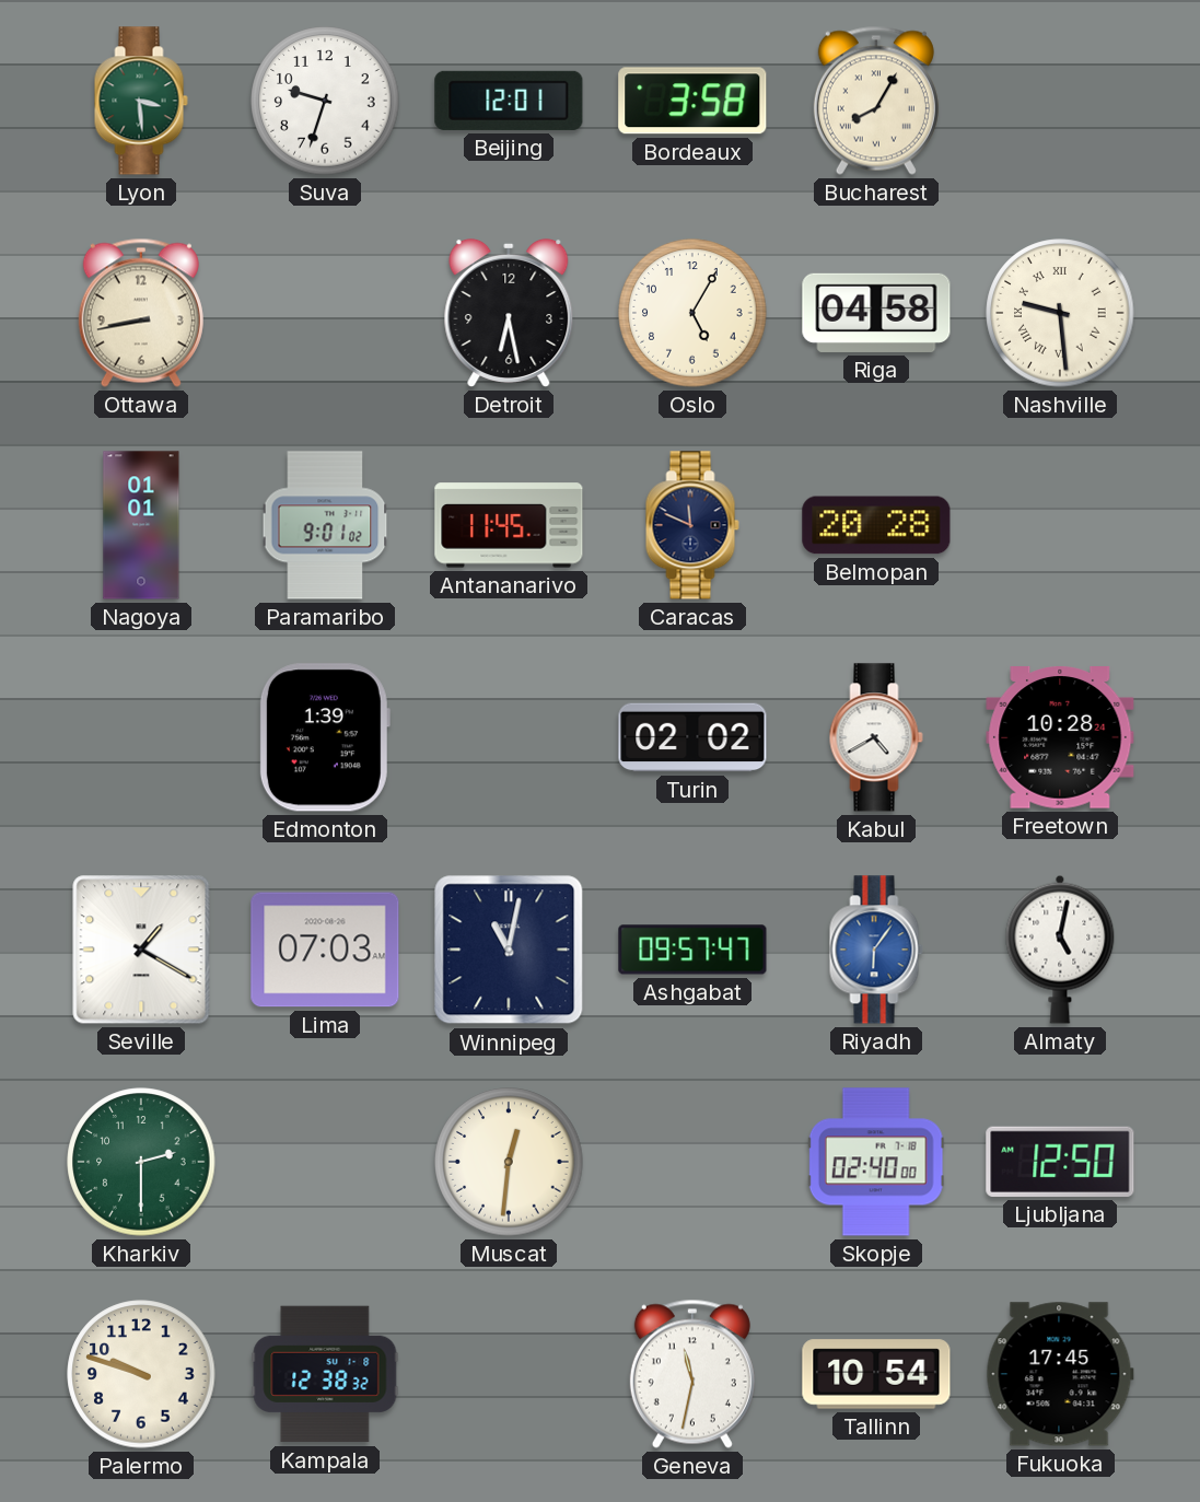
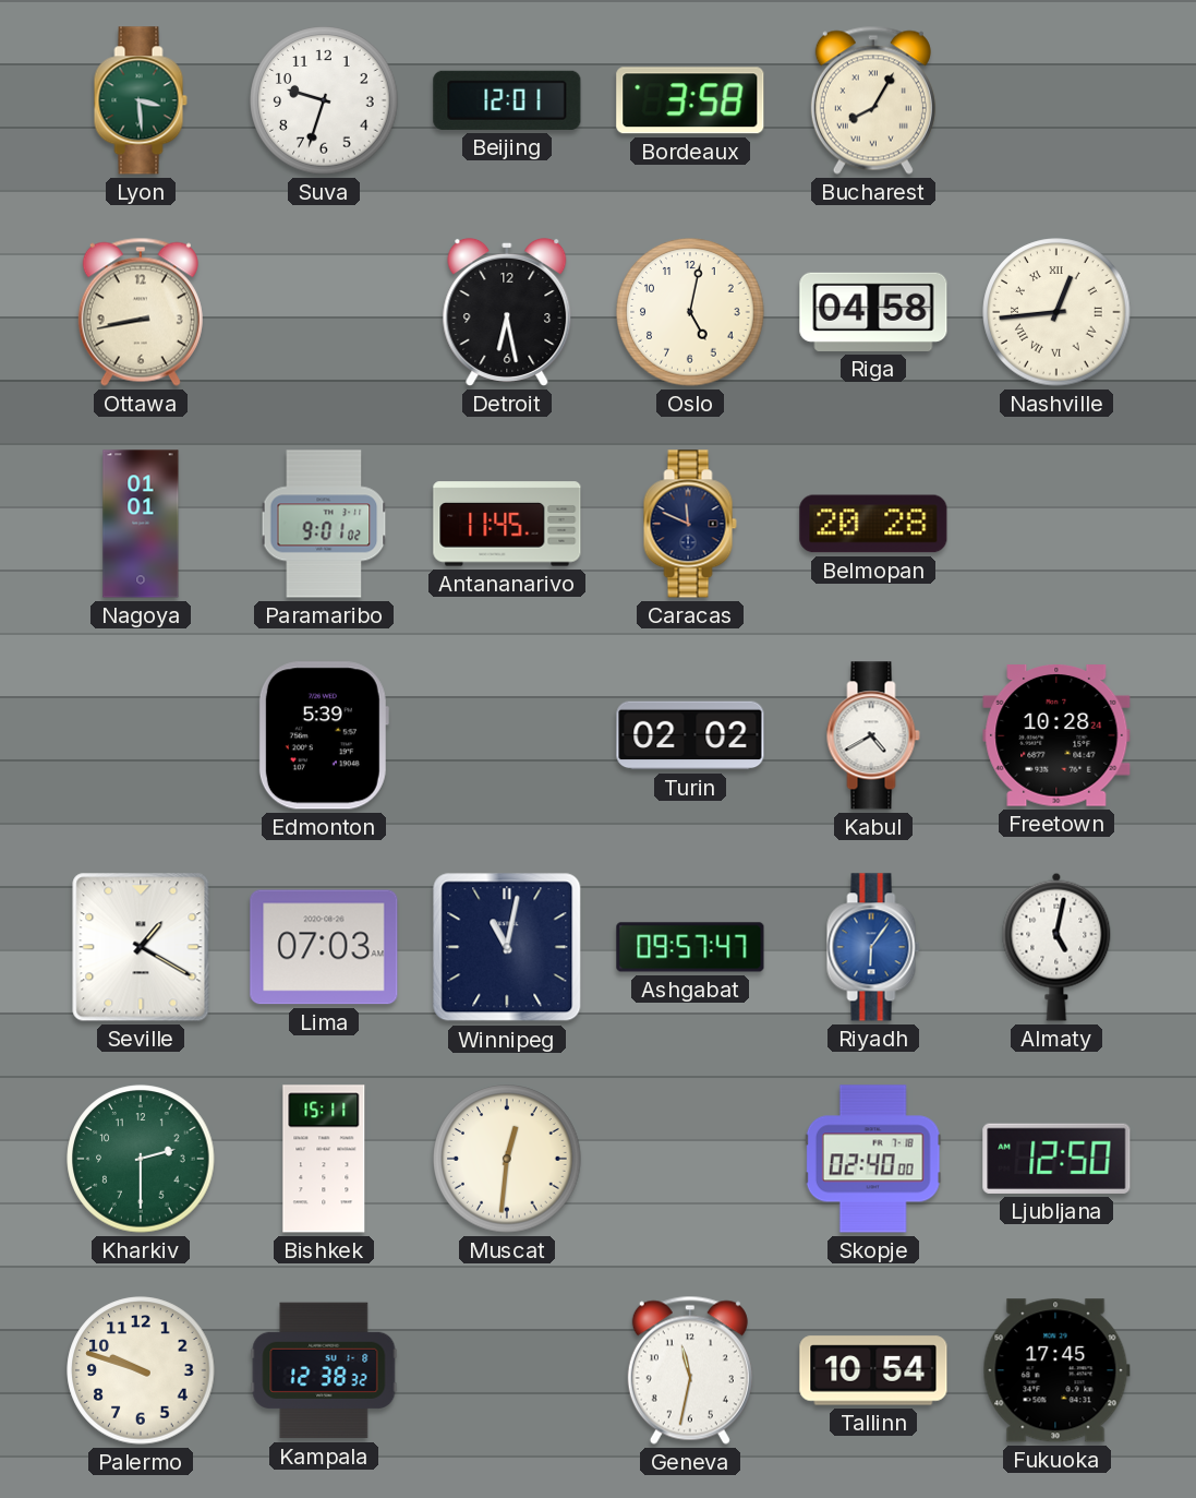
Oslo: 5:05 -> 5:02 (690, 312)
Nashville: 9:29 -> 12:44 (1056, 312)
Edmonton: 1:39 -> 5:39 (324, 735)
Bishkek: none -> 15:11 (324, 1159)
